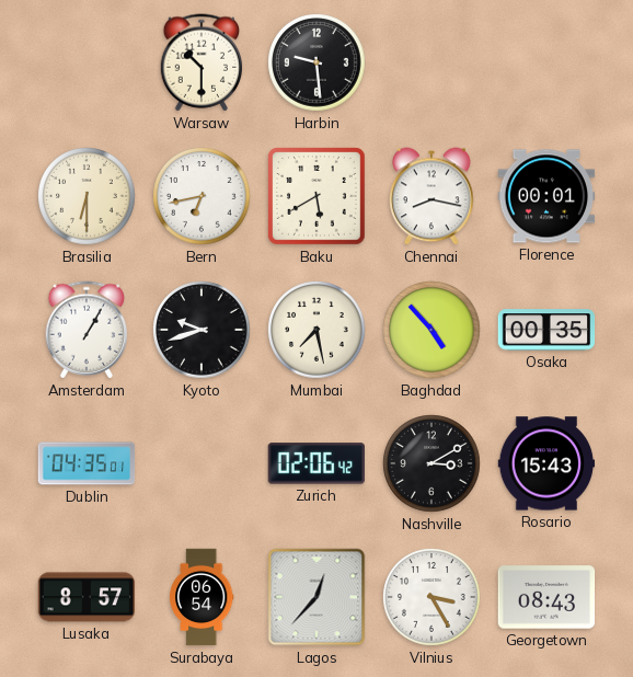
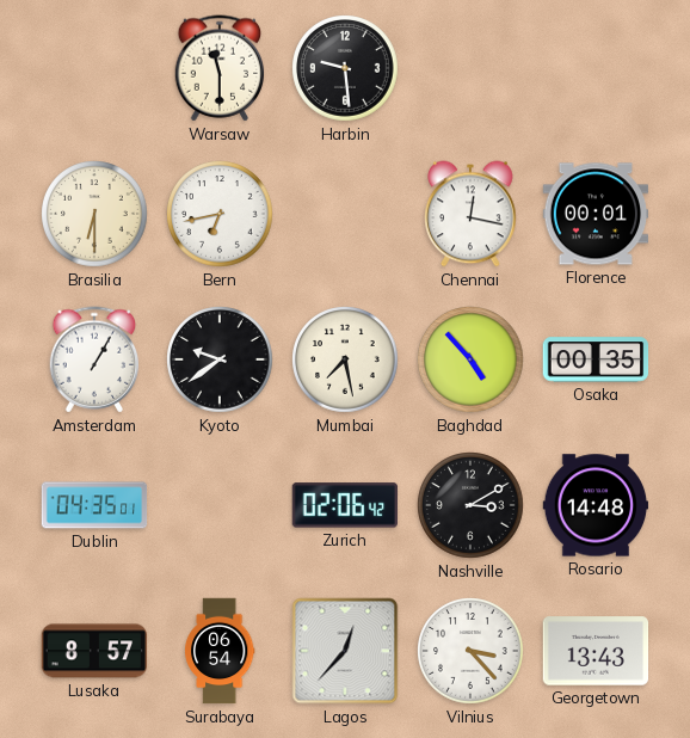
Warsaw: 10:30 -> 11:30 (220, 68)
Baku: 5:40 -> none (318, 197)
Chennai: 8:17 -> 12:17 (470, 214)
Kyoto: 9:42 -> 9:39 (220, 359)
Rosario: 15:43 -> 14:48 (596, 505)
Vilnius: 3:25 -> 3:23 (470, 651)
Georgetown: 08:43 -> 13:43 (596, 651)
